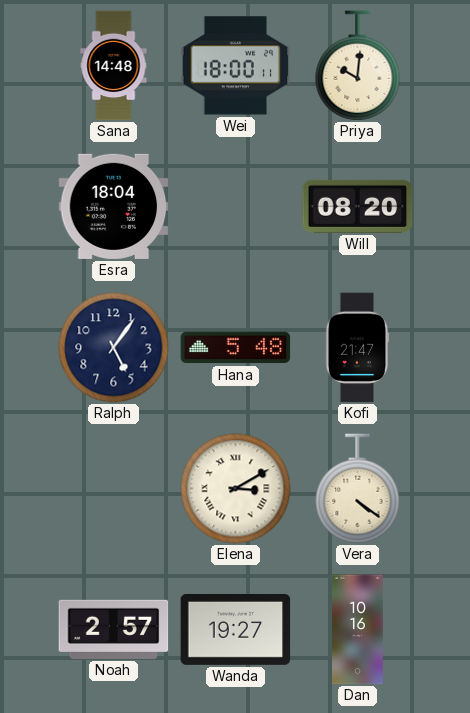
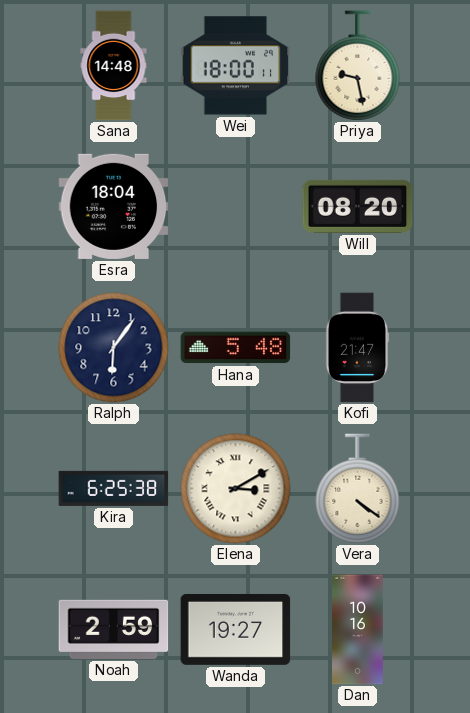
Priya: 10:01 -> 9:28 (358, 66)
Ralph: 5:06 -> 6:06 (114, 348)
Kira: none -> 6:25 (114, 488)
Noah: 2:57 -> 2:59 (114, 629)
